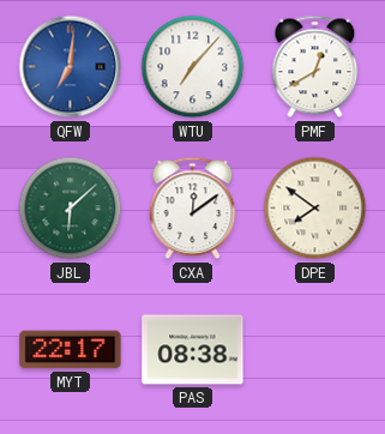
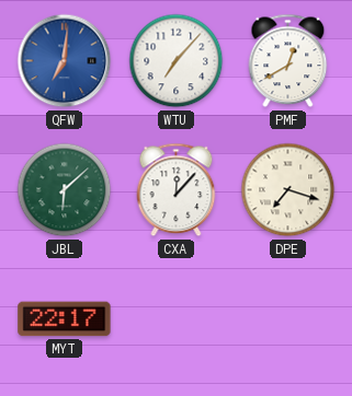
CXA: 12:09 -> 12:07 (177, 190)
DPE: 7:51 -> 7:18 (288, 190)
PAS: 08:38 -> none (193, 350)
